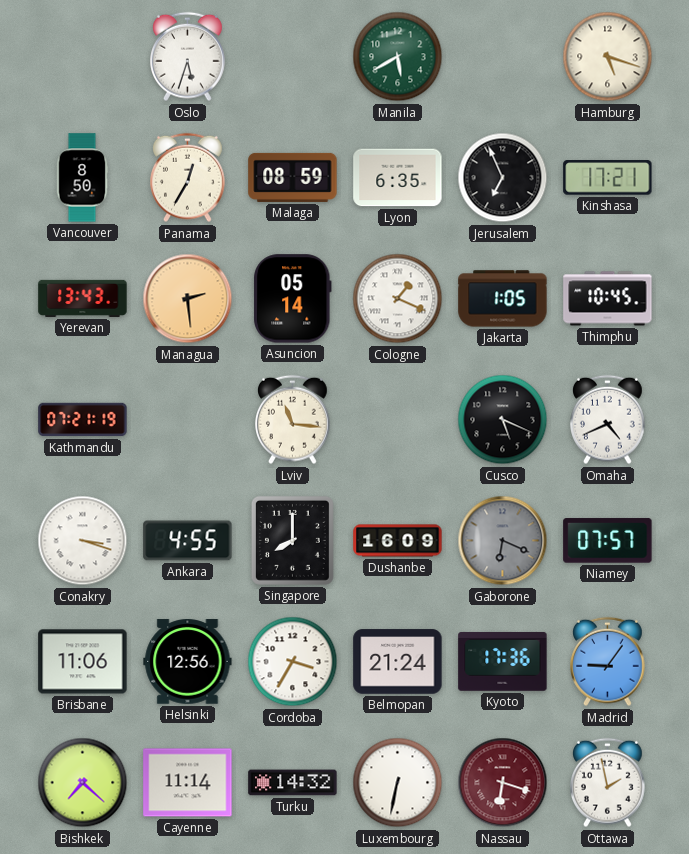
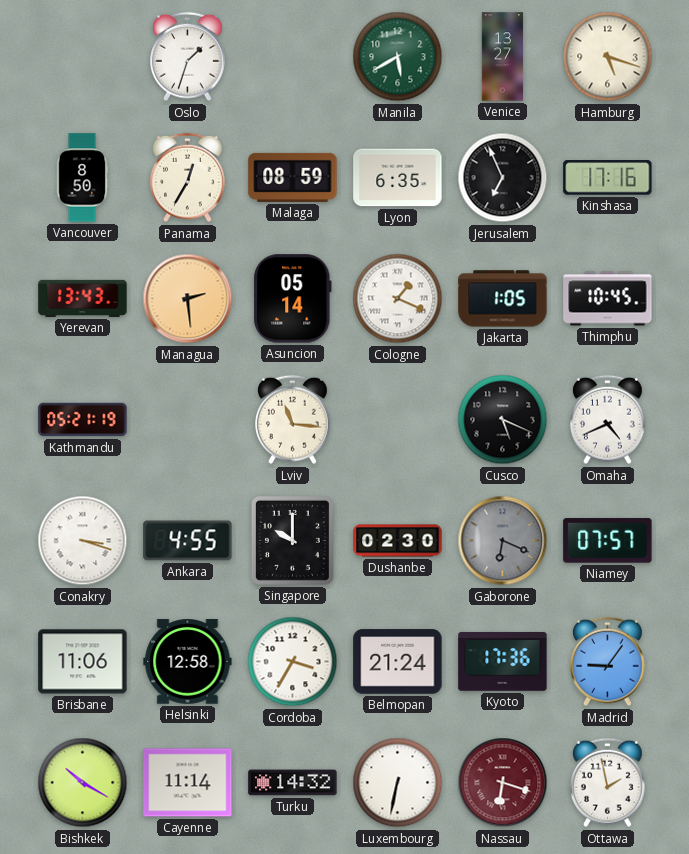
Oslo: 5:33 -> 1:33 (188, 57)
Venice: none -> 13:27 (503, 57)
Kinshasa: 17:21 -> 17:16 (608, 178)
Kathmandu: 07:21 -> 05:21 (83, 420)
Singapore: 8:00 -> 10:00 (292, 540)
Dushanbe: 16:09 -> 02:30 (398, 541)
Helsinki: 12:56 -> 12:58 (188, 662)
Bishkek: 7:22 -> 10:20 (83, 783)
